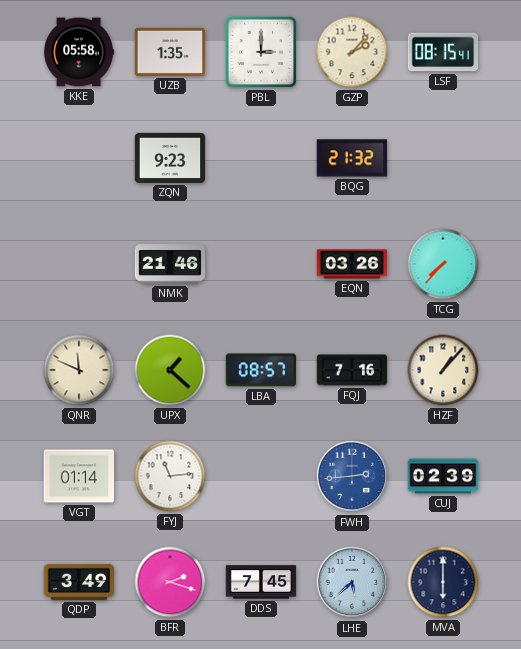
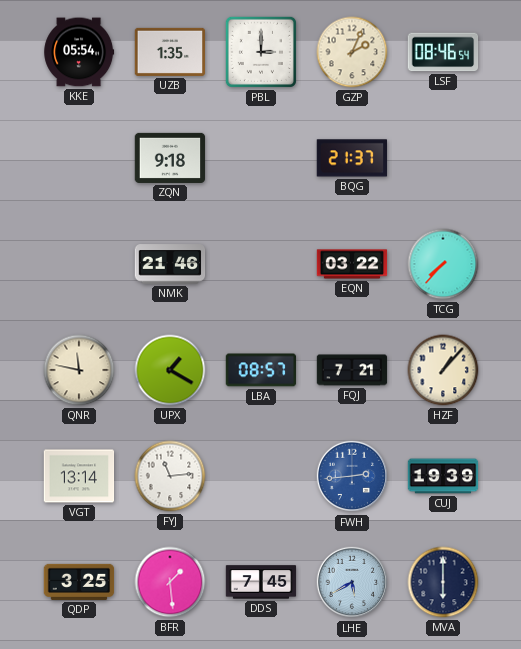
KKE: 05:58 -> 05:54 (79, 52)
GZP: 2:07 -> 2:04 (352, 52)
LSF: 08:15 -> 08:46 (443, 52)
ZQN: 9:23 -> 9:18 (170, 158)
BQG: 21:32 -> 21:37 (352, 158)
EQN: 03:26 -> 03:22 (352, 264)
QNR: 11:49 -> 11:47 (79, 370)
UPX: 1:22 -> 1:20 (170, 370)
FQJ: 7:16 -> 7:21 (352, 370)
VGT: 01:14 -> 13:14 (79, 476)
CUJ: 02:39 -> 19:39 (443, 476)
QDP: 3:49 -> 3:25 (79, 582)
BFR: 2:18 -> 1:29 (170, 582)
LHE: 5:38 -> 5:40 (352, 582)
